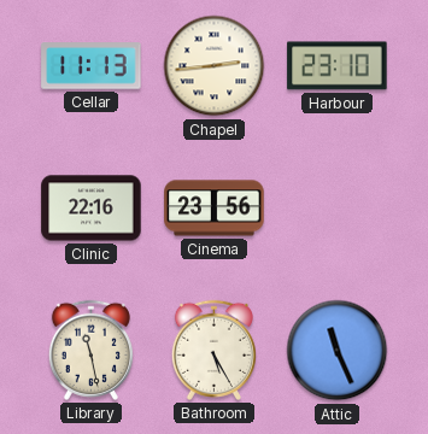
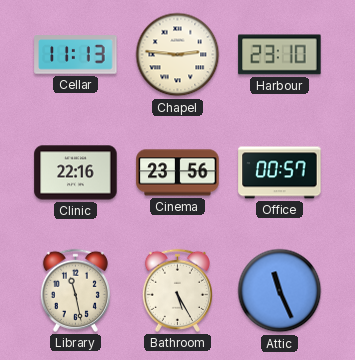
Chapel: 2:44 -> 2:46 (178, 55)
Office: none -> 00:57 (280, 173)
